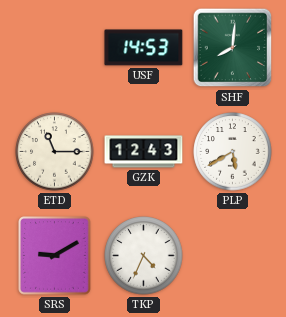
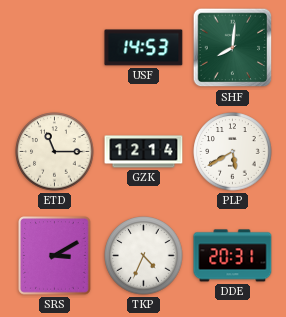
GZK: 12:43 -> 12:14 (144, 152)
SRS: 9:10 -> 3:10 (55, 256)
DDE: none -> 20:31 (233, 256)
